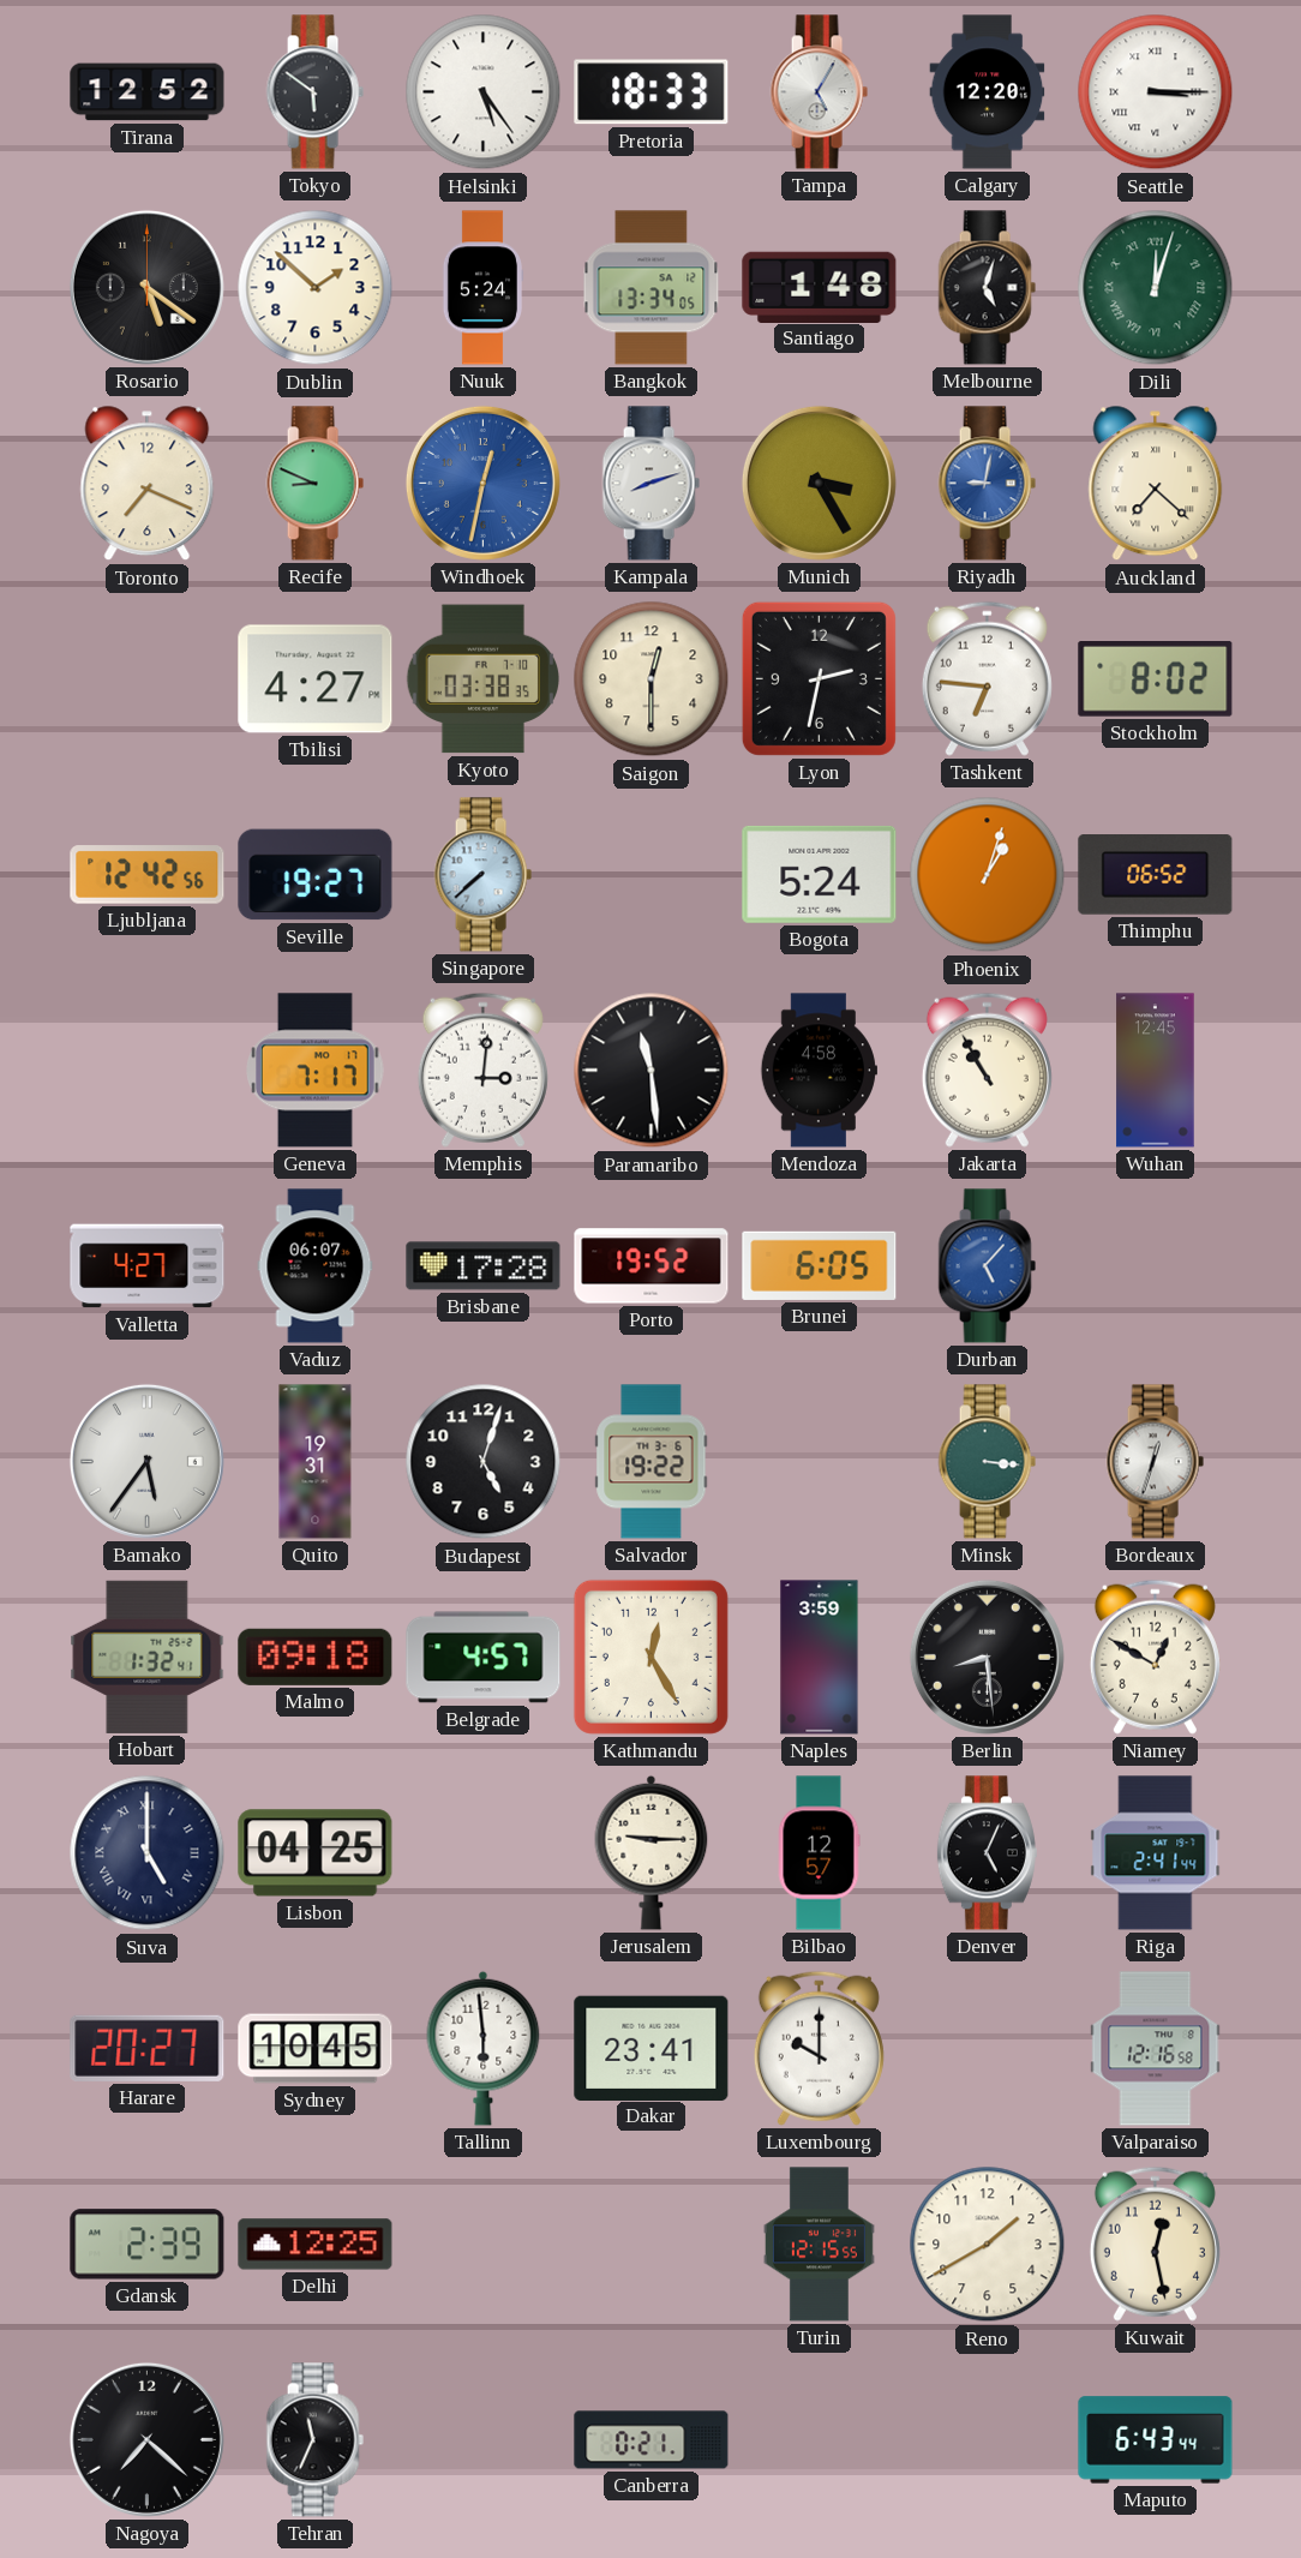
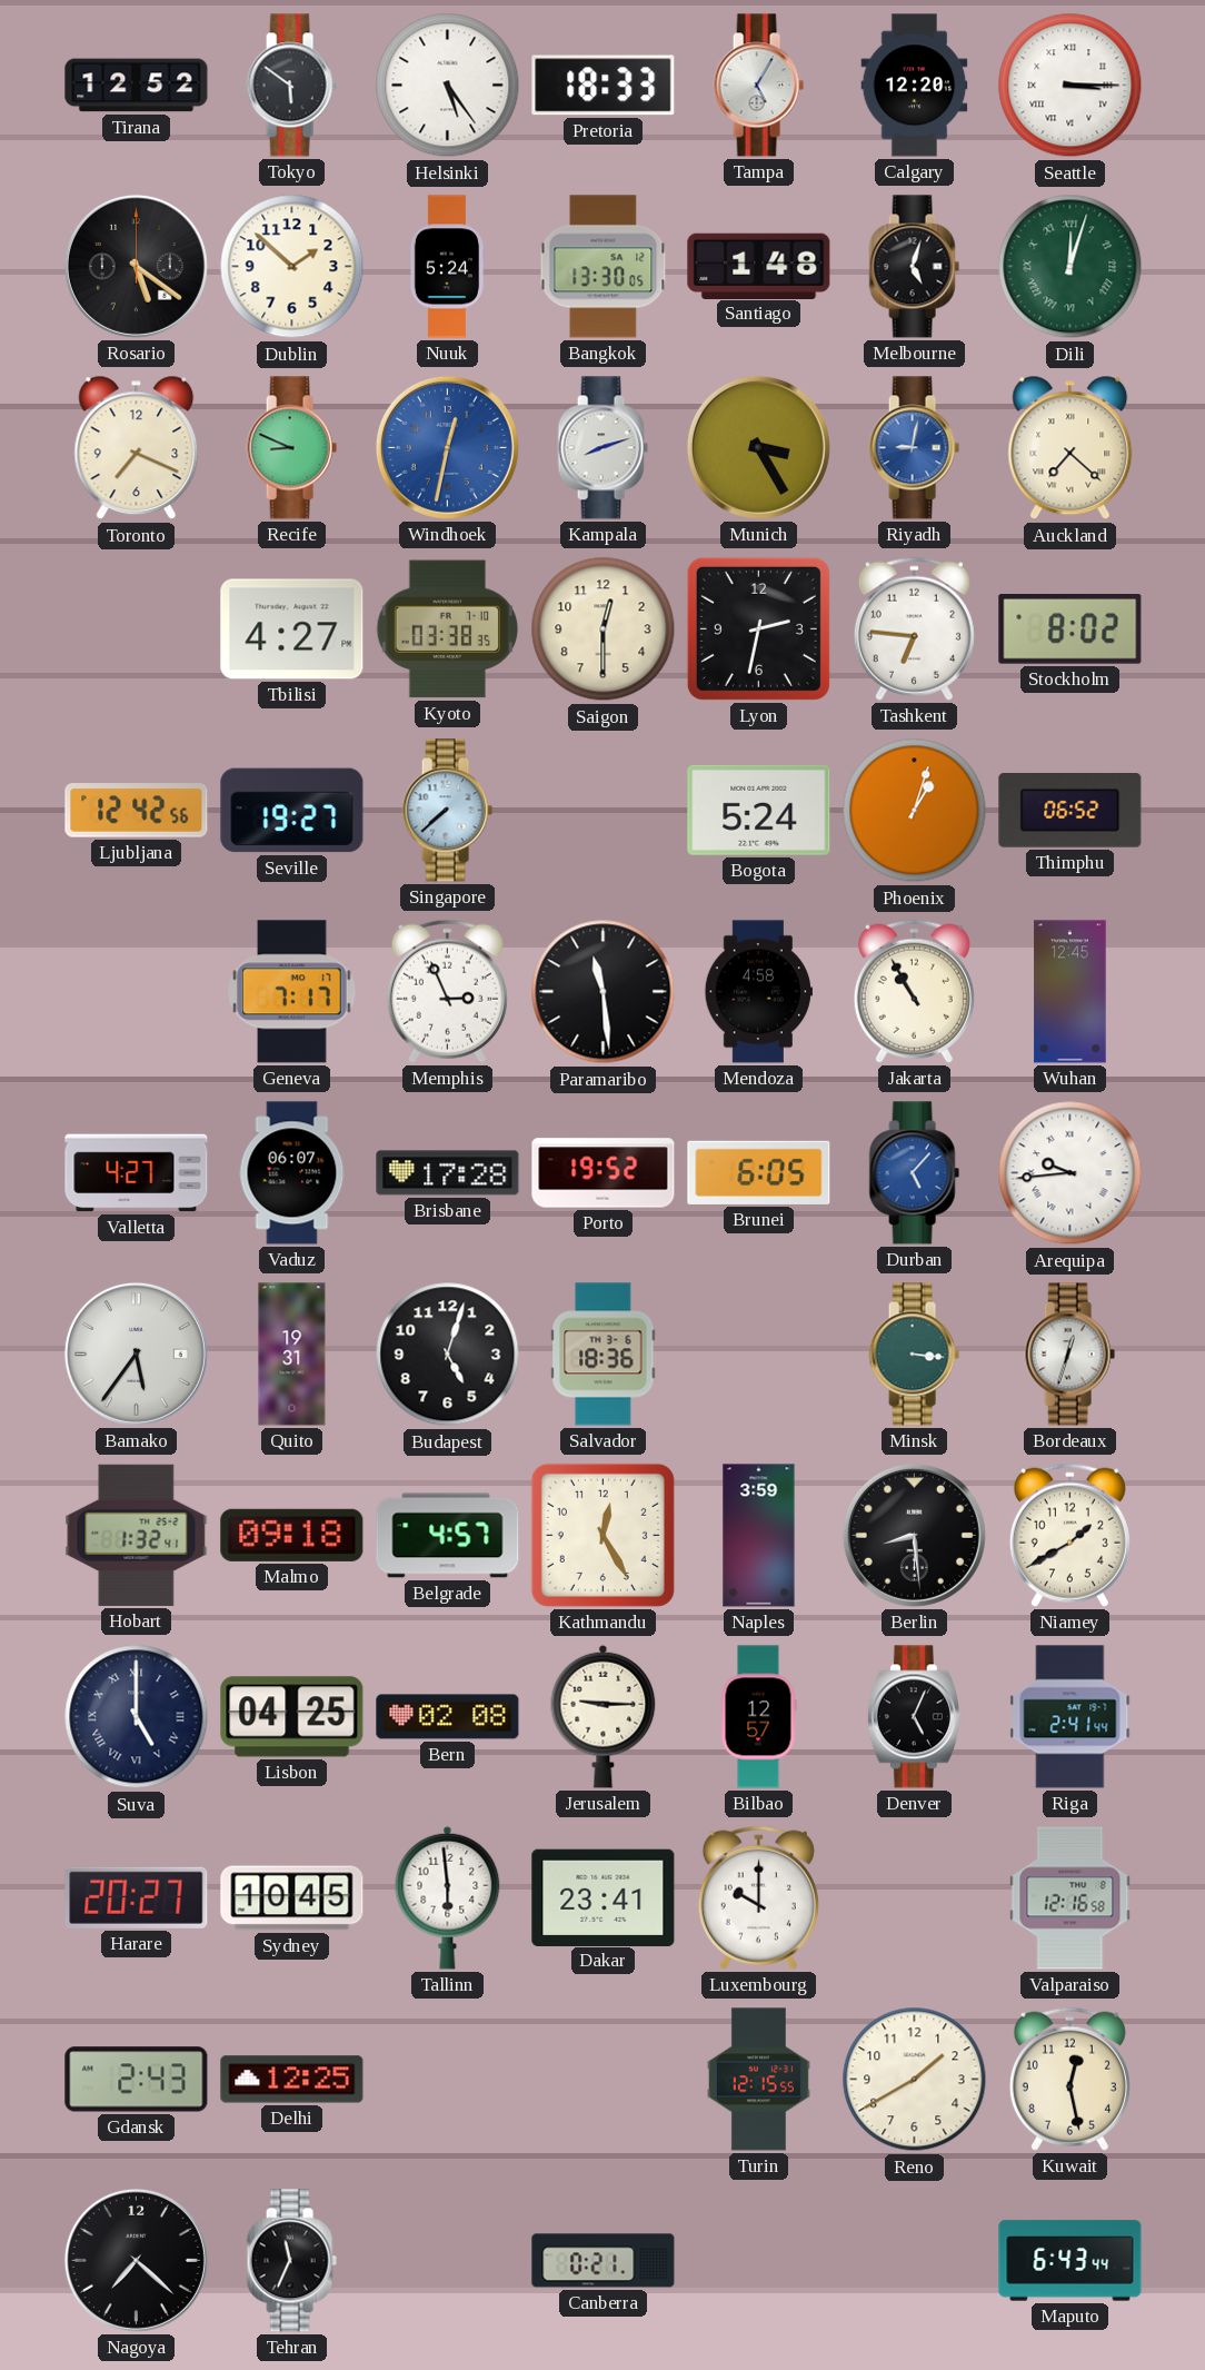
Bangkok: 13:34 -> 13:30 (604, 267)
Memphis: 3:01 -> 2:56 (447, 991)
Arequipa: none -> 9:44 (1070, 1173)
Salvador: 19:22 -> 18:36 (604, 1355)
Niamey: 12:50 -> 1:40 (1069, 1535)
Bern: none -> 02:08 (448, 1717)
Gdansk: 2:39 -> 2:43 (137, 2080)
